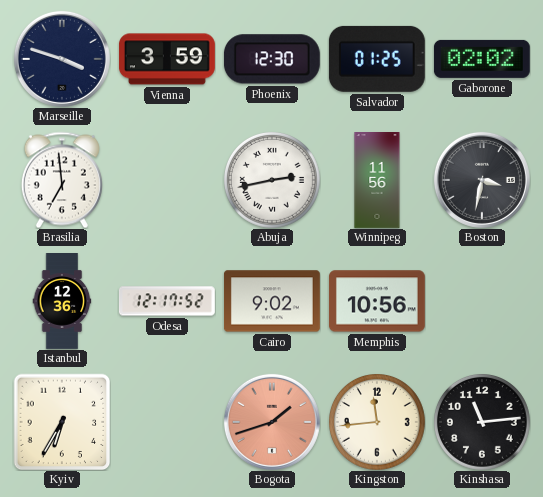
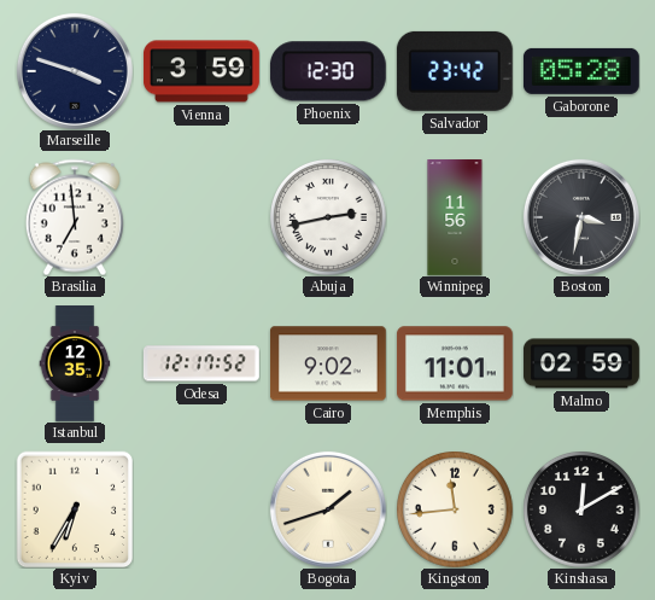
Salvador: 01:25 -> 23:42 (455, 71)
Gaborone: 02:02 -> 05:28 (581, 71)
Istanbul: 12:36 -> 12:35 (75, 365)
Memphis: 10:56 -> 11:01 (455, 363)
Malmo: none -> 02:59 (581, 363)
Bogota dial: salmon -> cream (328, 509)
Kinshasa: 11:14 -> 12:10 (581, 509)
